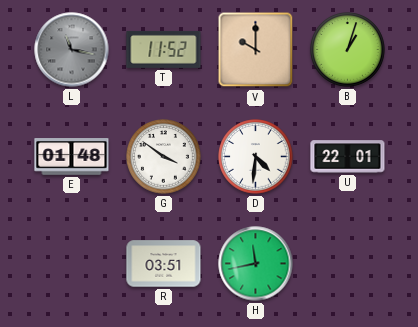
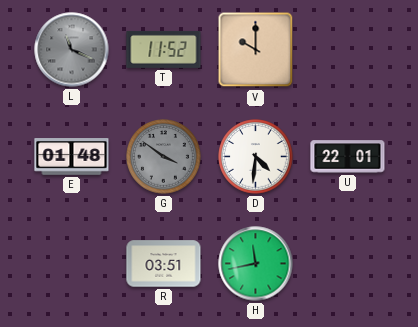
L: 11:17 -> 11:19 (72, 50)
B: 1:03 -> none (348, 50)
G dial: white -> grey (164, 157)
